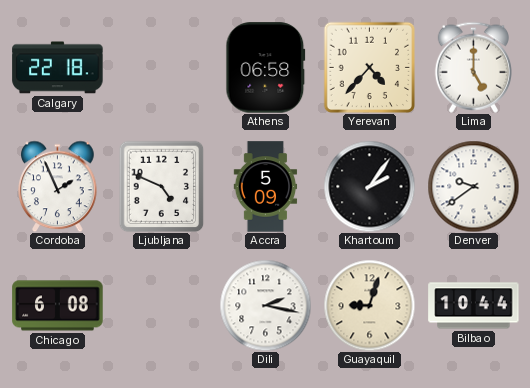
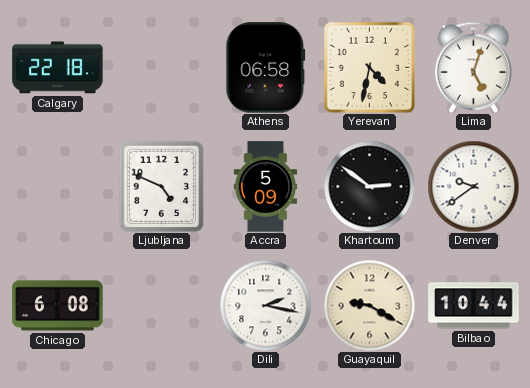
Yerevan: 4:37 -> 4:32 (369, 67)
Lima: 5:00 -> 5:03 (473, 67)
Cordoba: 1:56 -> none (58, 186)
Khartoum: 2:06 -> 2:51 (369, 186)
Guayaquil: 9:03 -> 9:20 (369, 305)
